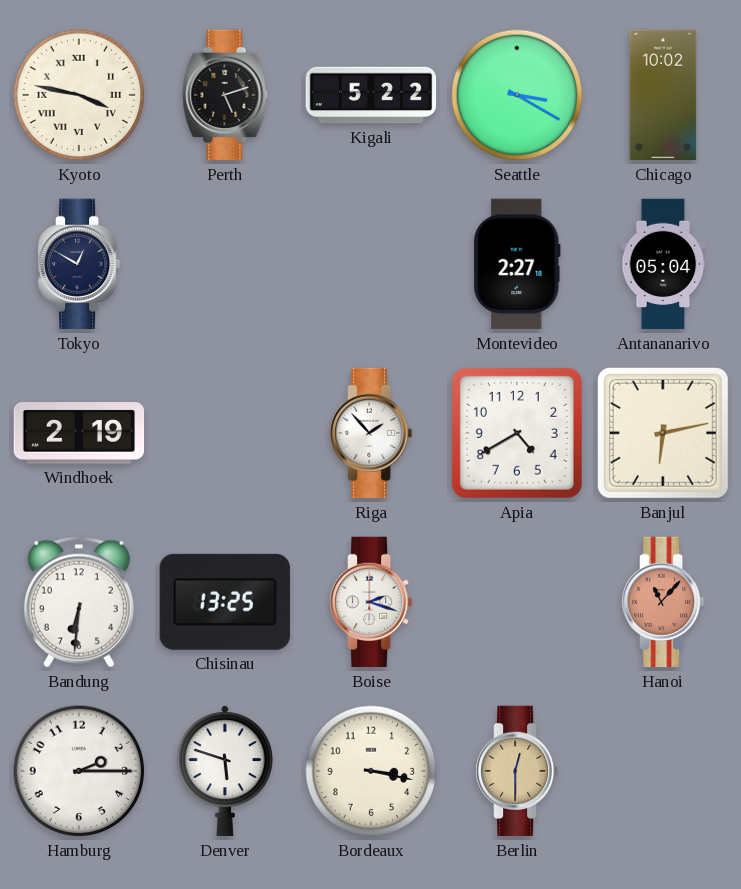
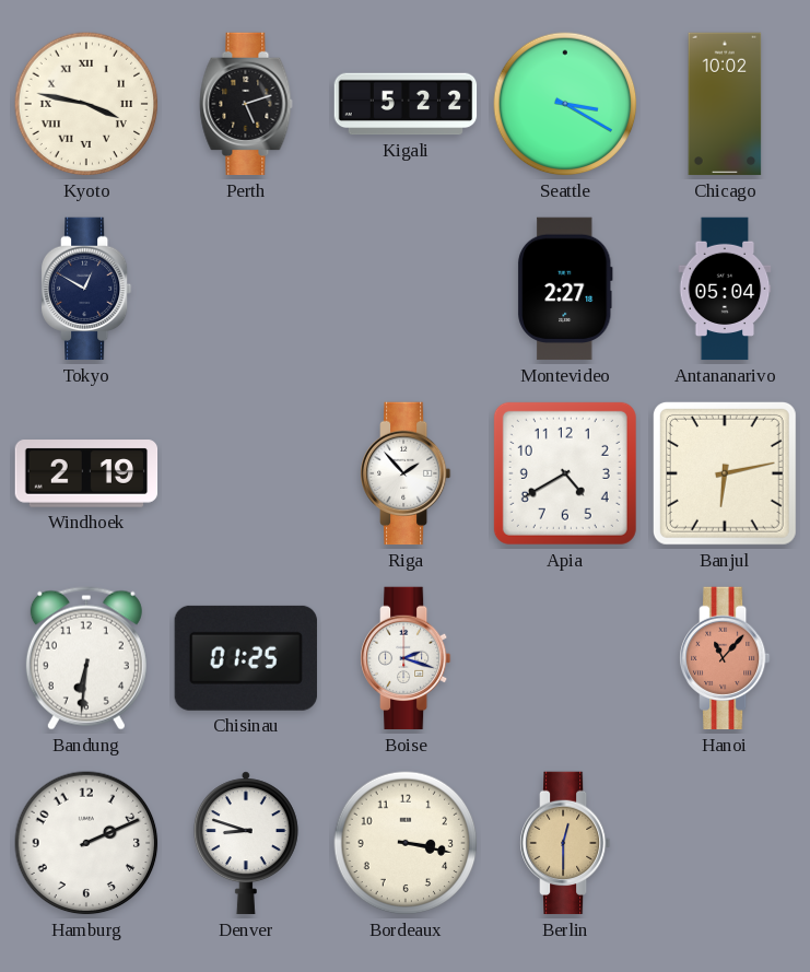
Chisinau: 13:25 -> 01:25 (246, 658)
Hamburg: 2:15 -> 2:11 (86, 843)
Denver: 5:48 -> 8:48 (246, 843)
